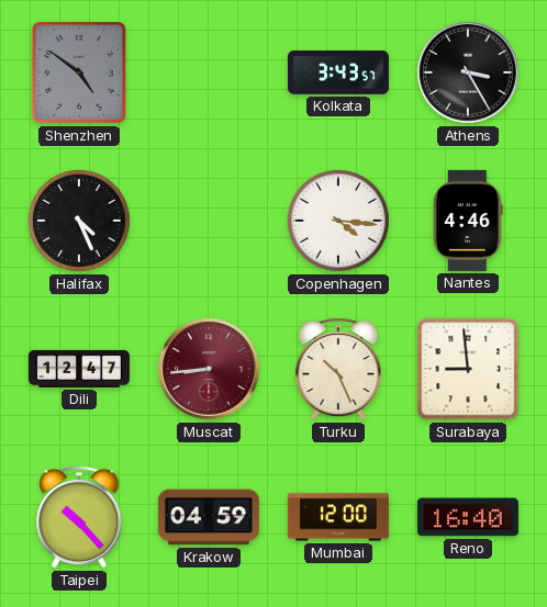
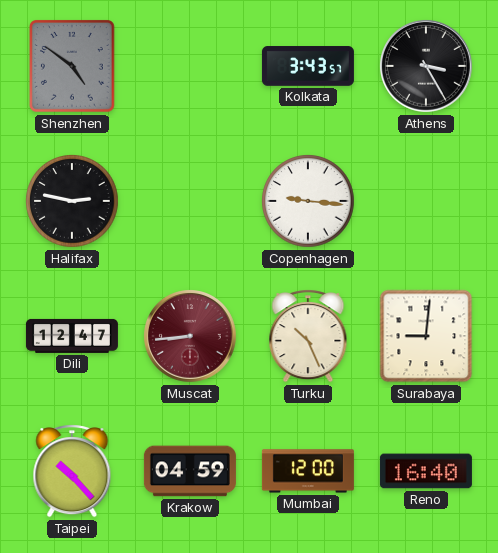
Halifax: 4:26 -> 2:47 (72, 201)
Copenhagen: 4:16 -> 9:16 (308, 201)
Nantes: 4:46 -> none (468, 221)
Surabaya: 8:59 -> 9:01 (426, 336)
